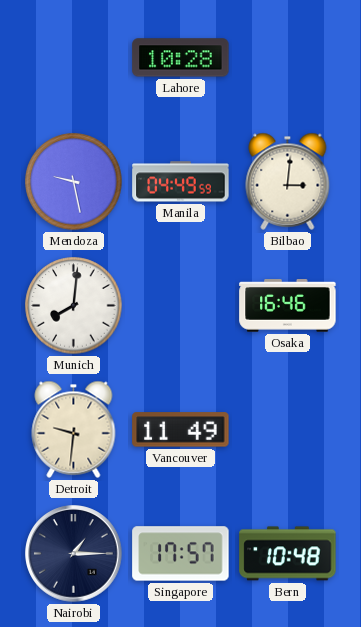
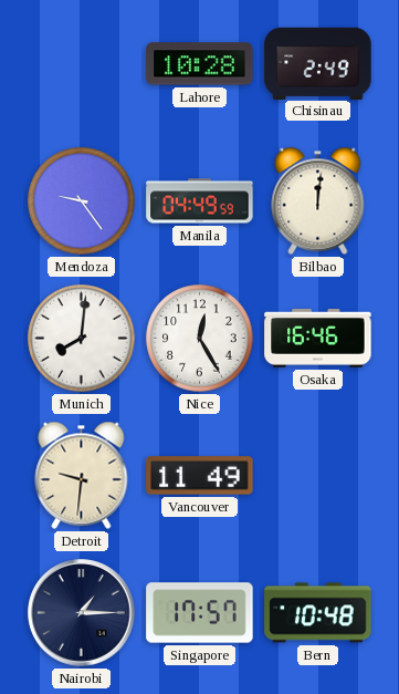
Chisinau: none -> 2:49 (318, 63)
Mendoza: 9:28 -> 9:24 (82, 201)
Bilbao: 3:01 -> 12:01 (318, 200)
Nice: none -> 12:25 (200, 339)
